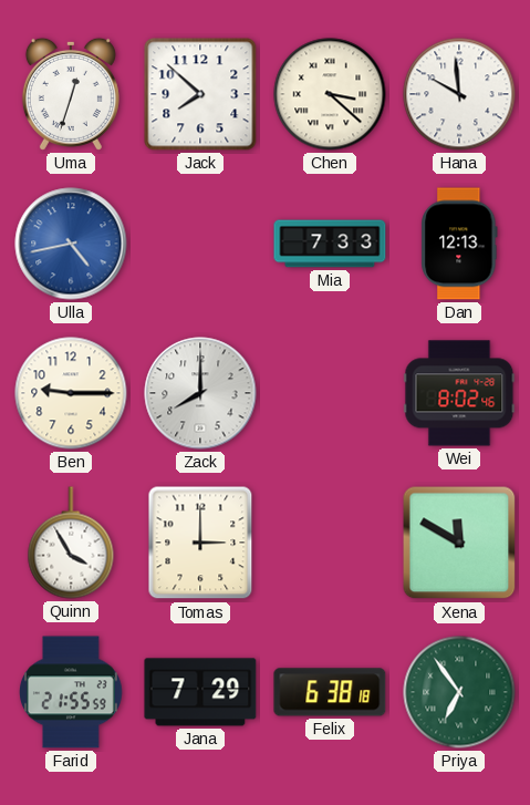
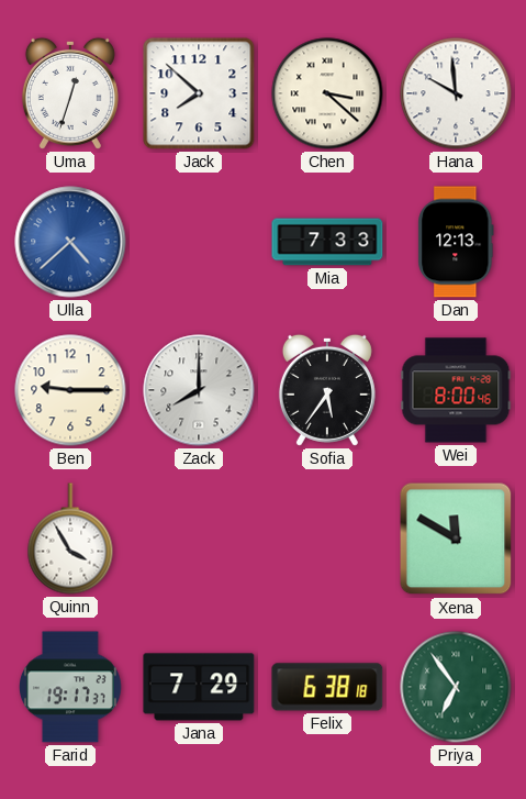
Ulla: 4:43 -> 4:38 (70, 242)
Sofia: none -> 5:36 (327, 390)
Wei: 8:02 -> 8:00 (456, 390)
Tomas: 3:00 -> none (200, 543)
Farid: 21:55 -> 19:17 (71, 687)
